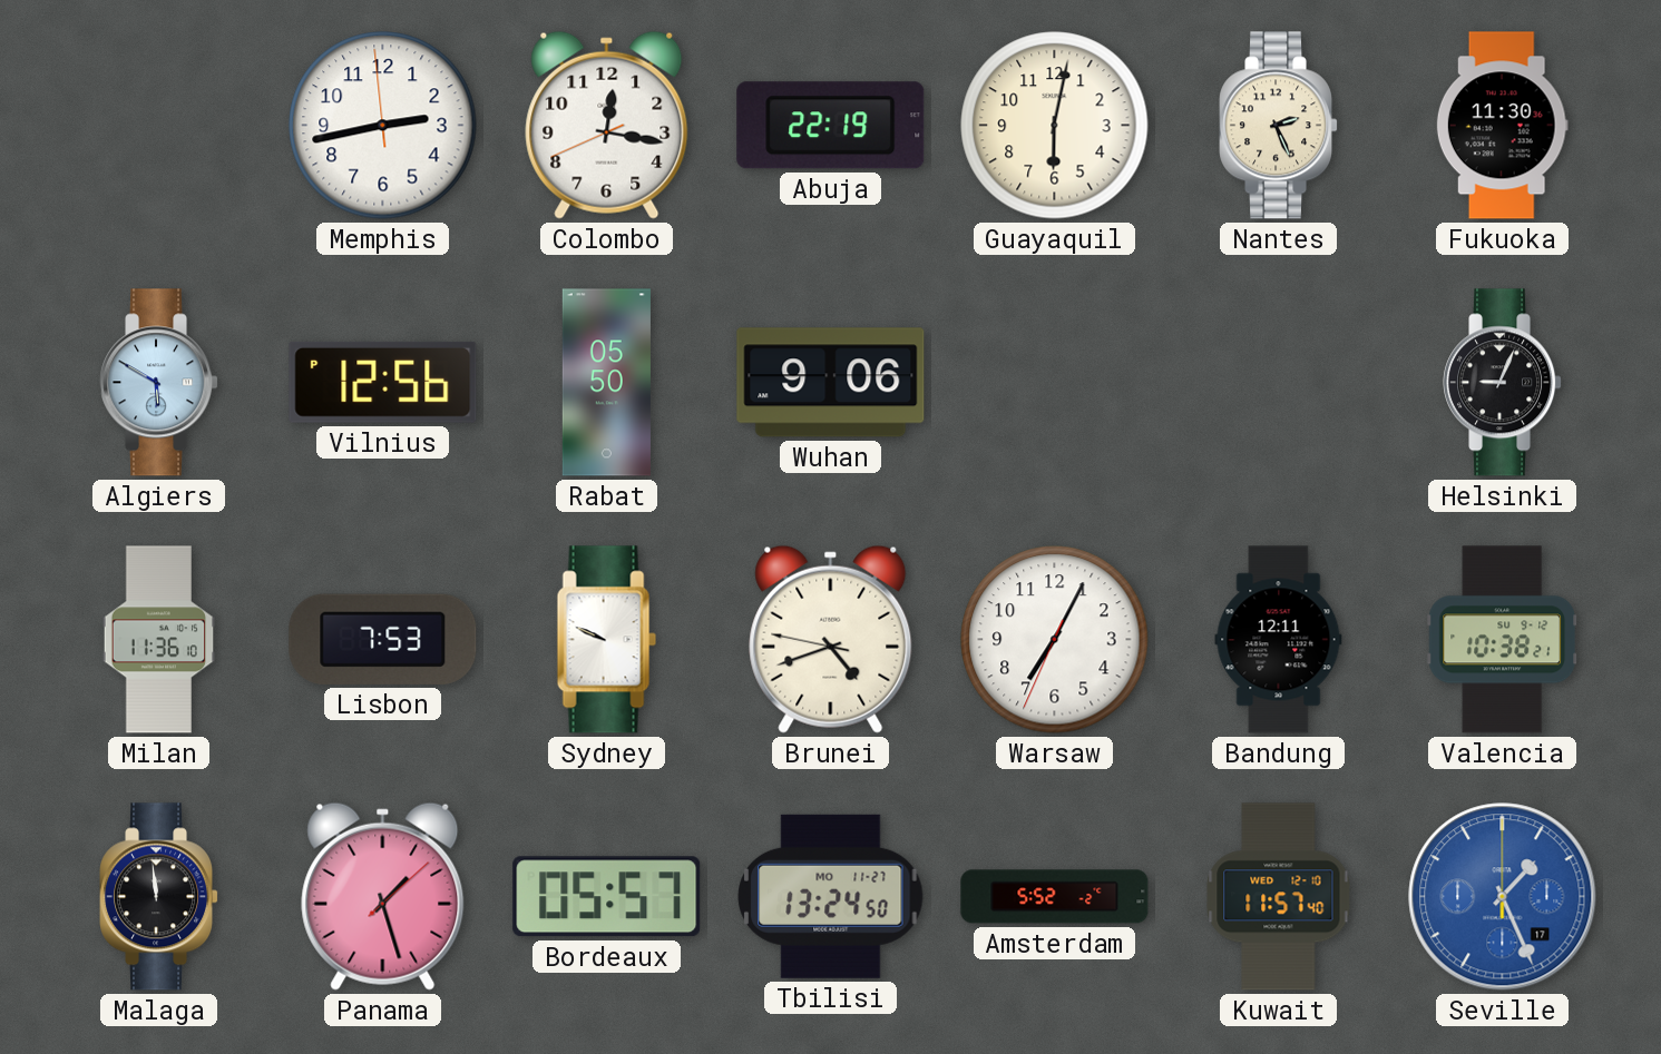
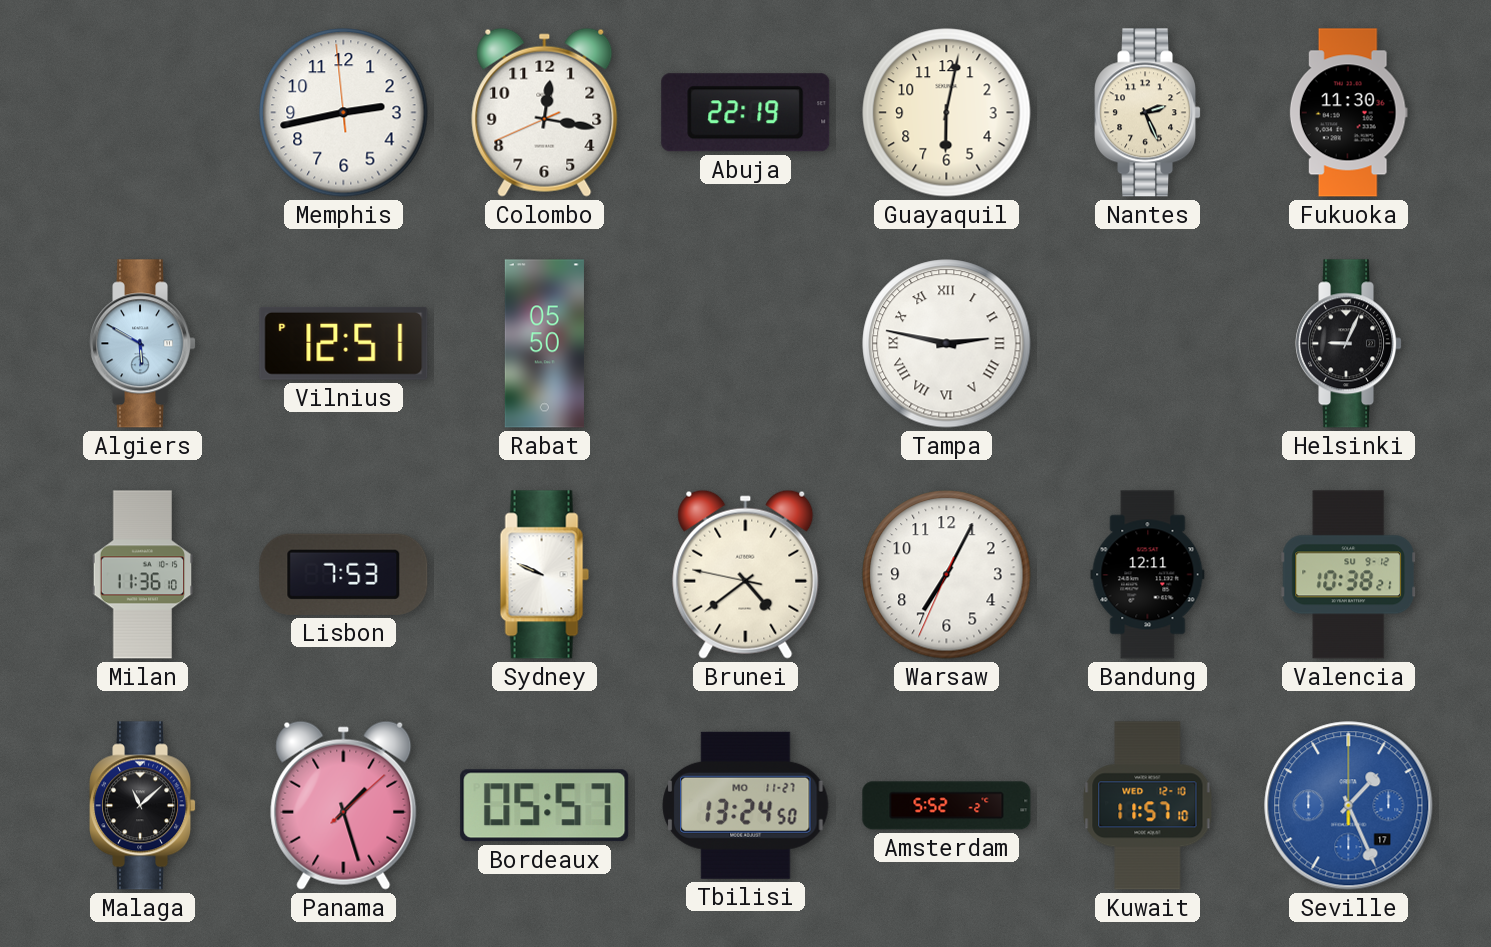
Vilnius: 12:56 -> 12:51 (344, 343)
Wuhan: 9:06 -> none (831, 383)
Tampa: none -> 2:47 (947, 344)
Brunei: 4:41 -> 4:38 (746, 574)
Malaga: 11:59 -> 11:08 (143, 806)
Kuwait: 11:57:40 -> 11:57:10 (1148, 806)
